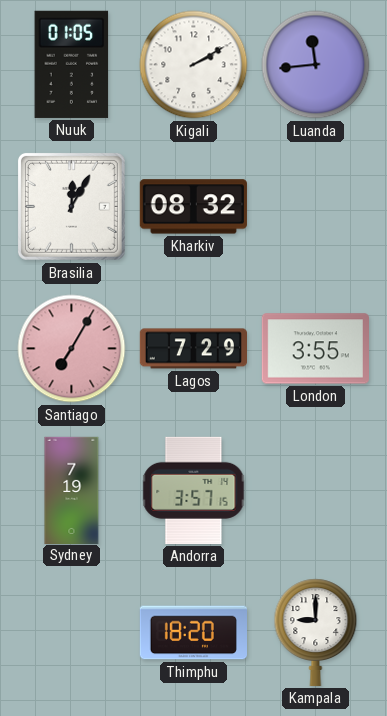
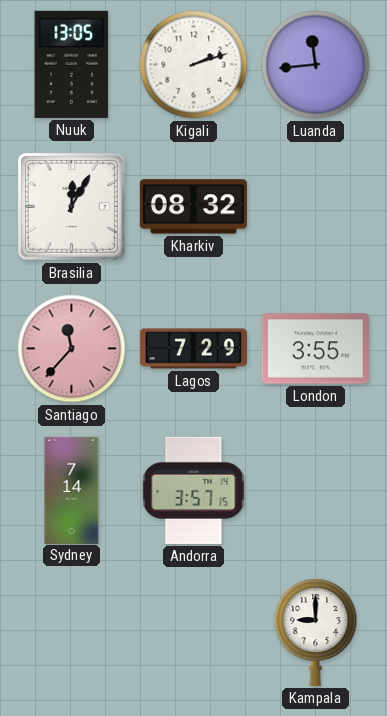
Nuuk: 01:05 -> 13:05 (72, 64)
Kigali: 2:10 -> 2:12 (194, 65)
Santiago: 7:05 -> 11:37 (72, 349)
Sydney: 7:19 -> 7:14 (72, 490)
Thimphu: 18:20 -> none (193, 633)
